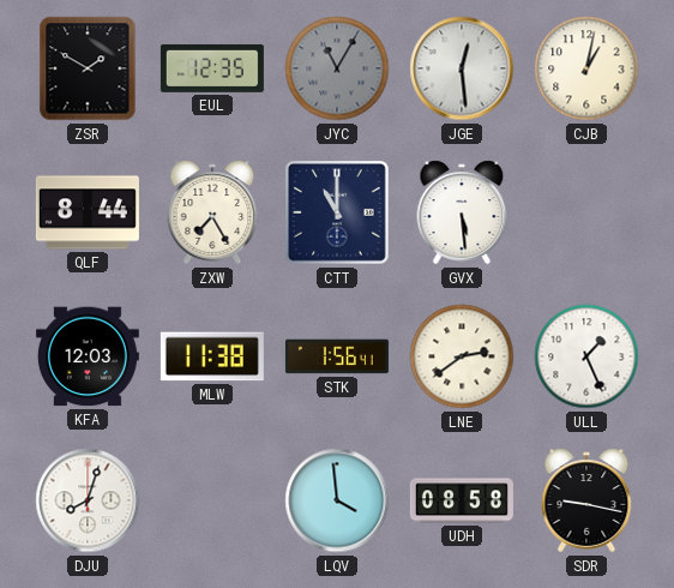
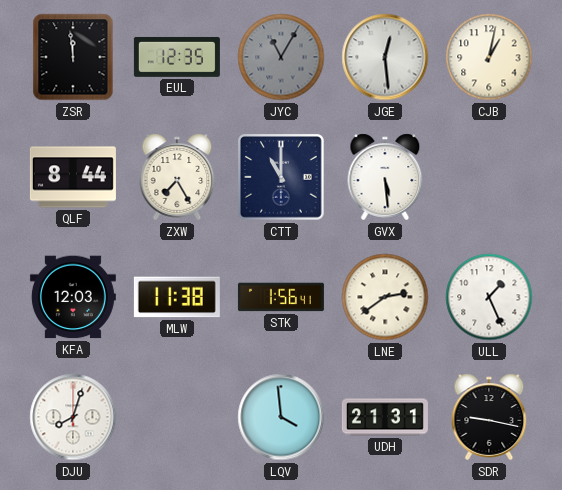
ZSR: 1:50 -> 11:59 (73, 57)
UDH: 08:58 -> 21:31 (385, 417)
